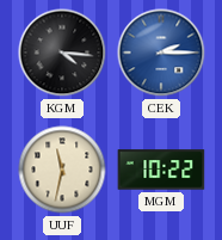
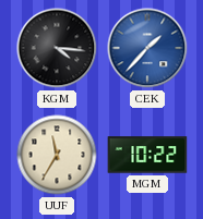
CEK: 2:15 -> 1:37 (147, 48)
UUF: 11:32 -> 11:35 (57, 155)
